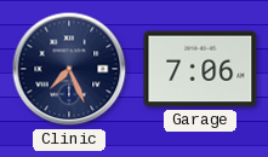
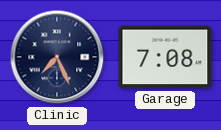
Garage: 7:06 -> 7:08 (165, 57)
